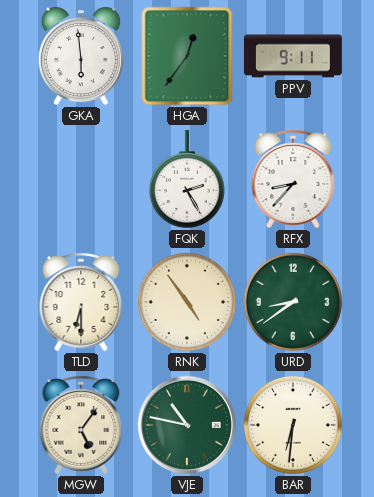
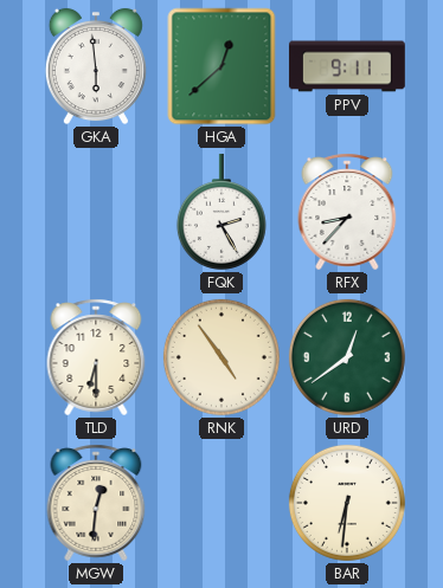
HGA: 12:36 -> 12:38 (221, 66)
URD: 8:39 -> 12:39 (347, 357)
MGW: 5:06 -> 12:31 (96, 503)
VJE: 10:47 -> none (187, 425)
